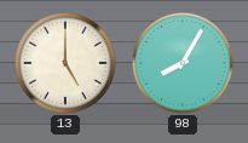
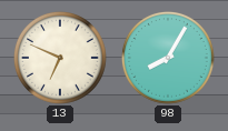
13: 5:00 -> 6:49 (60, 58)
